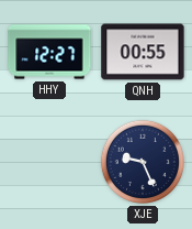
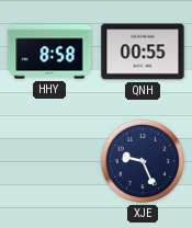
HHY: 12:27 -> 8:58 (49, 52)
